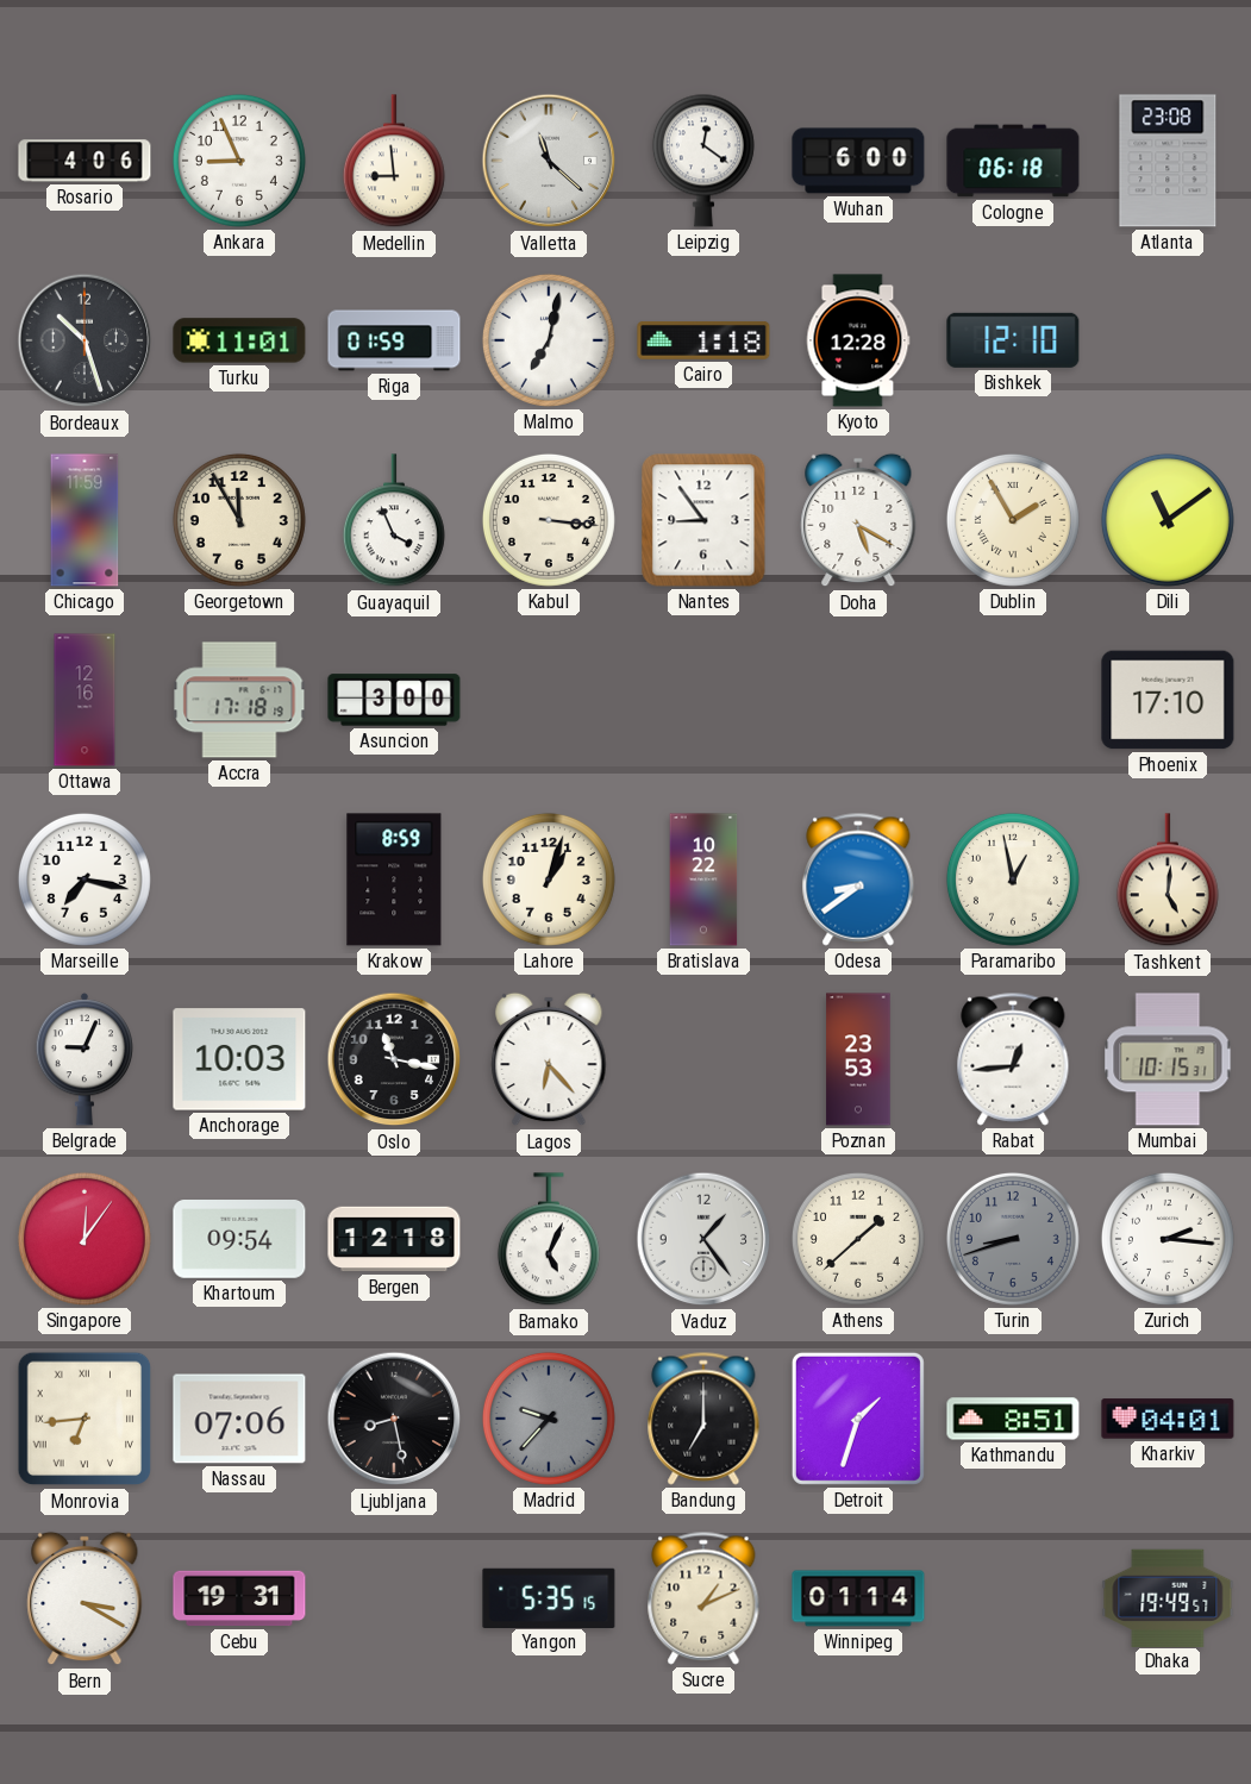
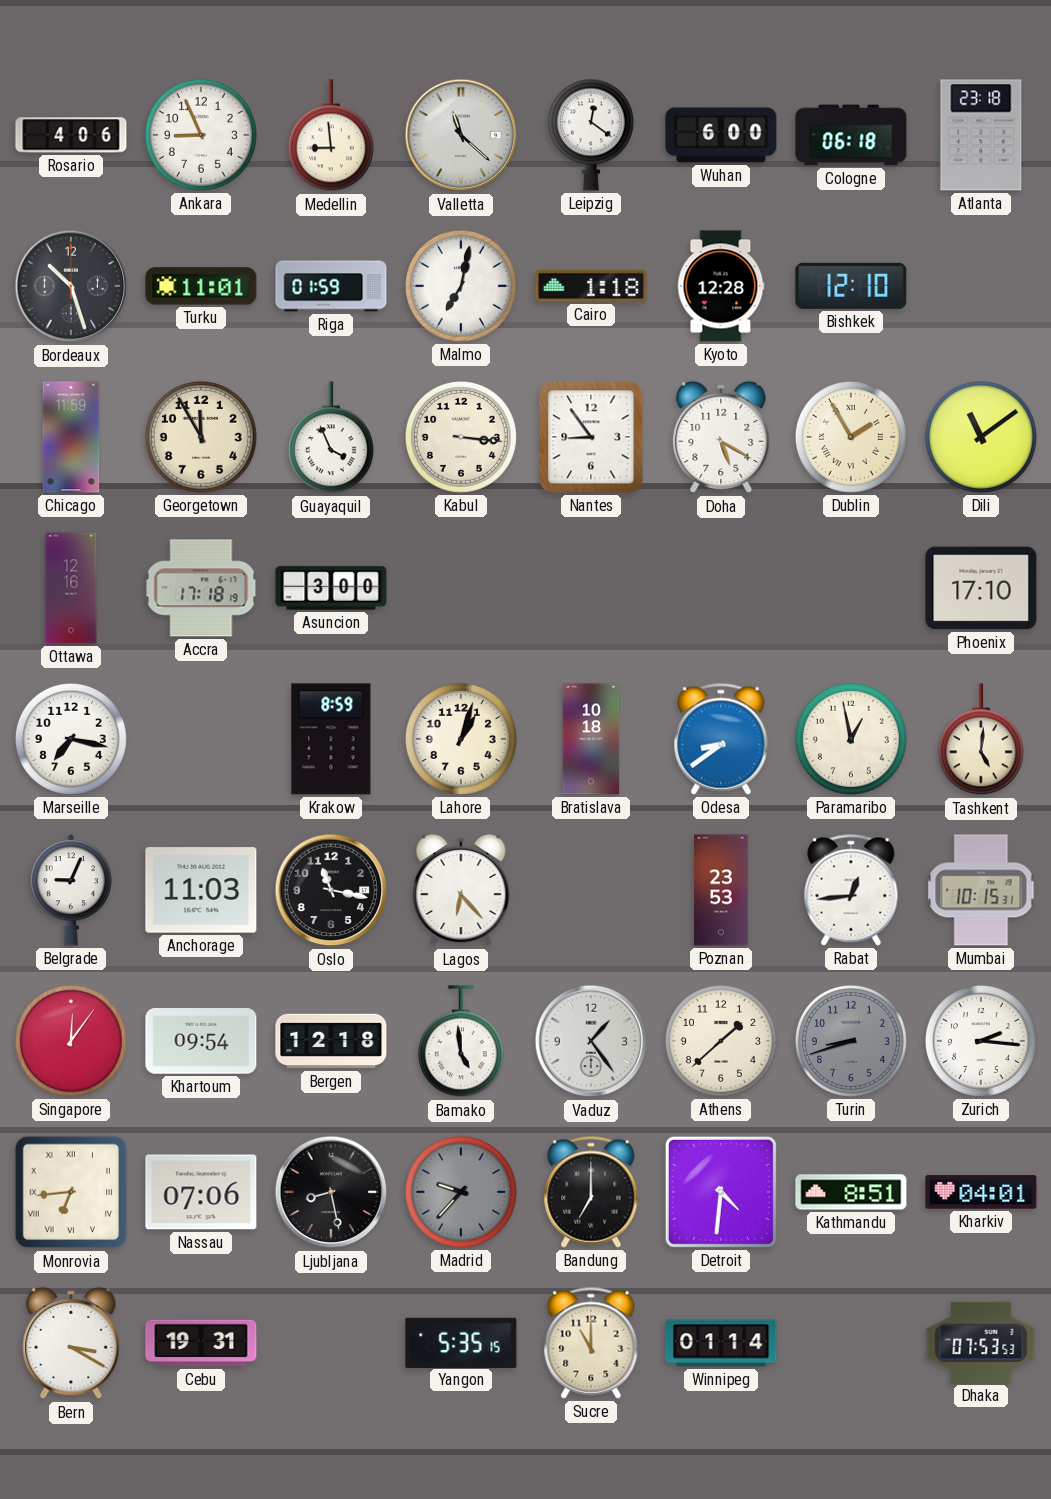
Atlanta: 23:08 -> 23:18 (981, 135)
Bratislava: 10:22 -> 10:18 (591, 739)
Anchorage: 10:03 -> 11:03 (201, 890)
Bamako: 5:04 -> 4:59 (461, 1042)
Detroit: 1:33 -> 4:31 (721, 1192)
Sucre: 1:11 -> 11:00 (591, 1343)
Dhaka: 19:49 -> 07:53 (981, 1342)
